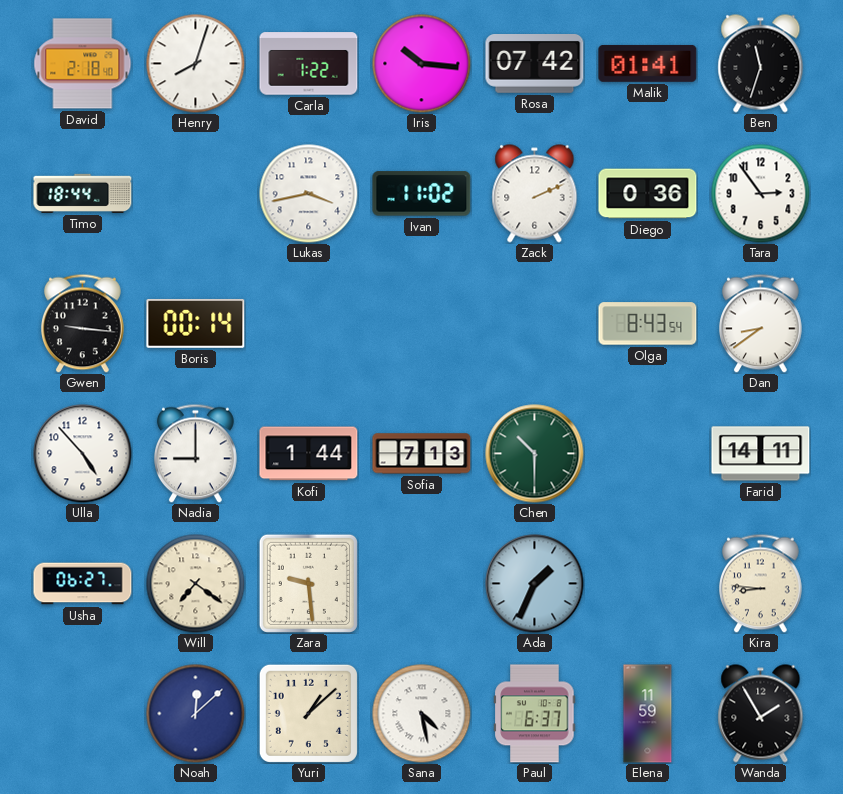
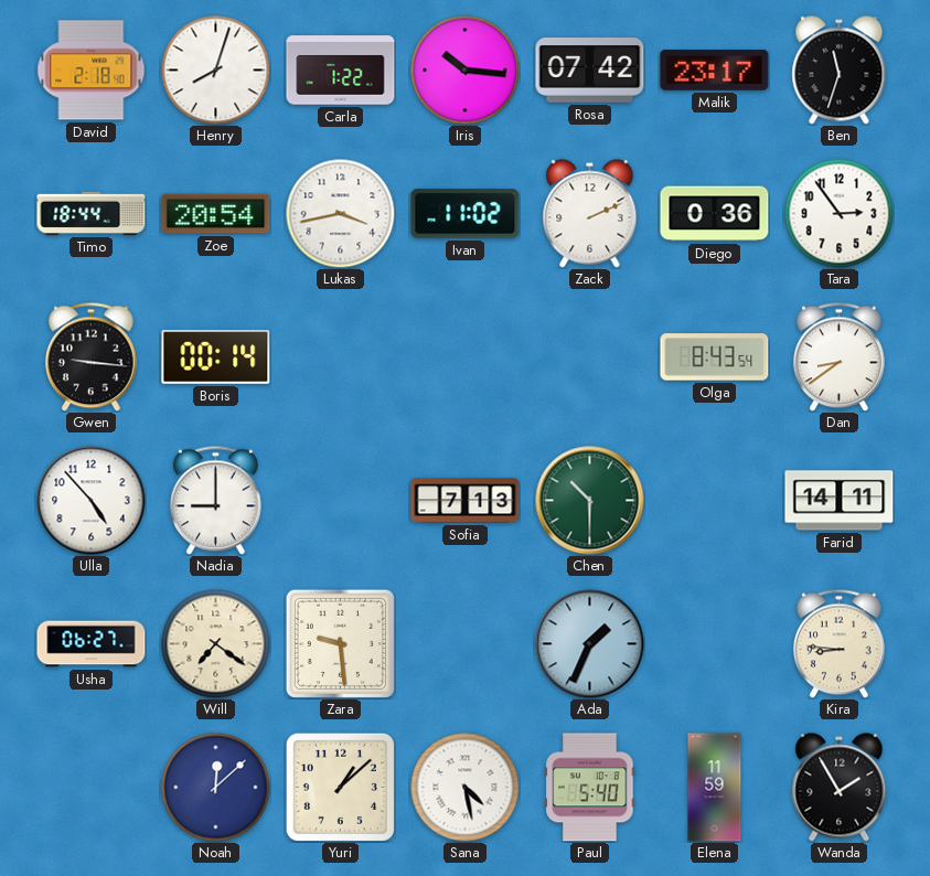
Malik: 01:41 -> 23:17 (715, 70)
Zoe: none -> 20:54 (216, 214)
Kofi: 1:44 -> none (309, 454)
Paul: 6:37 -> 5:40 (590, 788)
